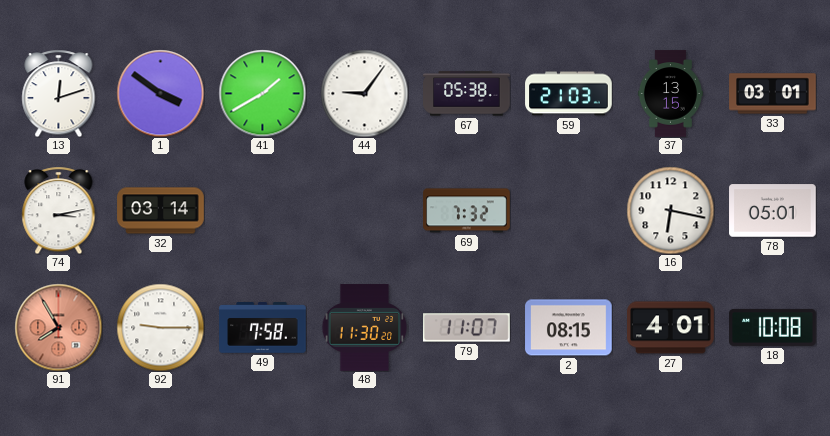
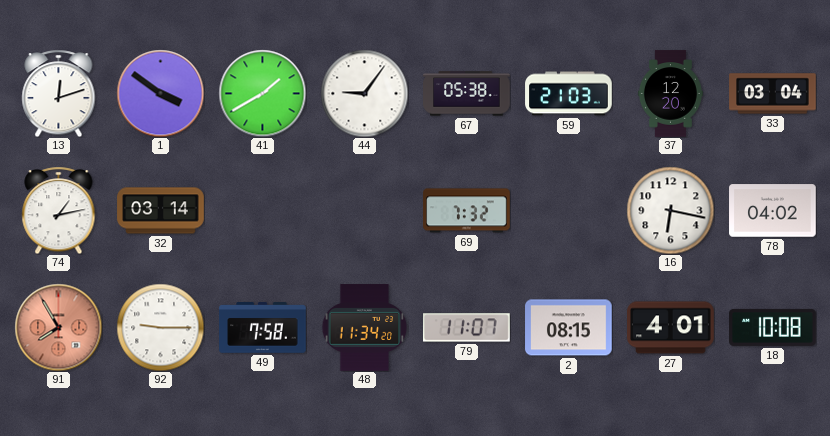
37: 13:15 -> 12:20 (670, 94)
33: 03:01 -> 03:04 (773, 94)
74: 3:13 -> 1:13 (59, 210)
78: 05:01 -> 04:02 (773, 211)
48: 11:30 -> 11:34 (365, 328)
